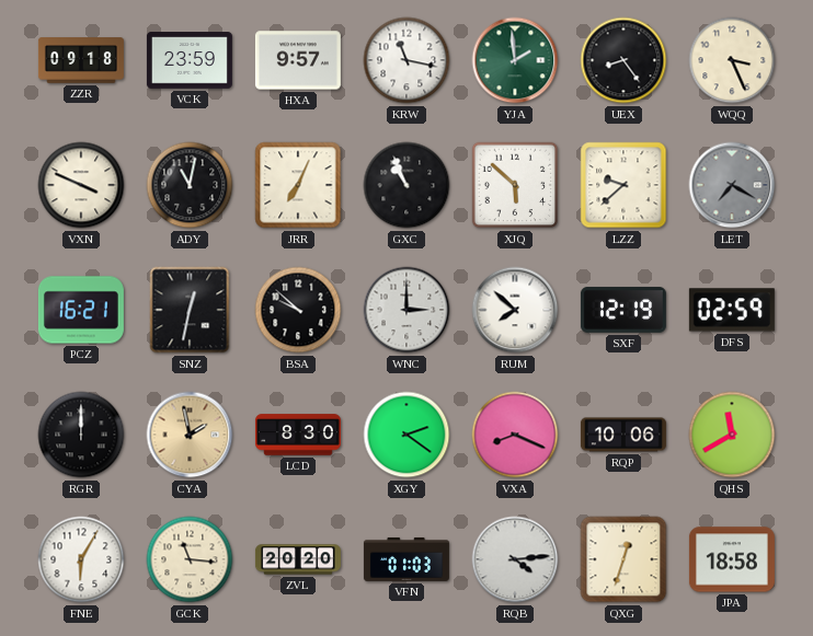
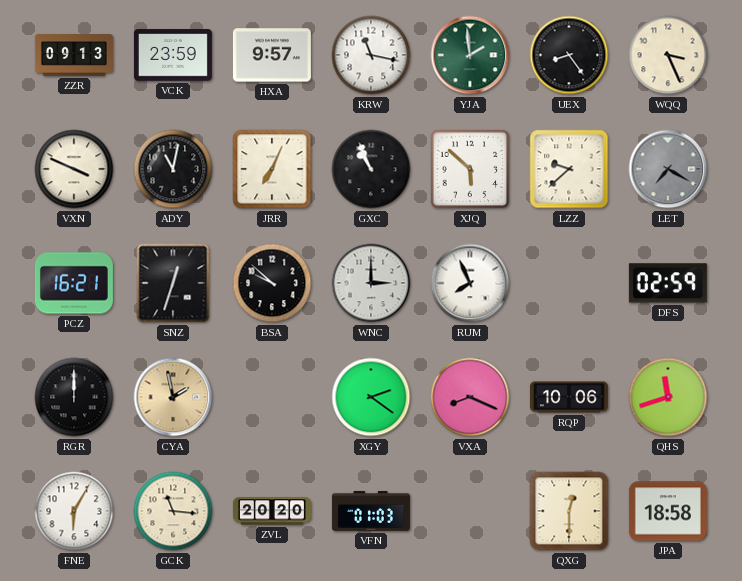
ZZR: 09:18 -> 09:13 (74, 55)
SNZ: 12:32 -> 12:33 (173, 283)
RUM: 7:52 -> 7:56 (470, 283)
SXF: 12:19 -> none (623, 310)
LCD: 8:30 -> none (298, 435)
QHS: 11:40 -> 11:42 (668, 397)
RQB: 4:14 -> none (515, 559)
QXG: 12:33 -> 12:30 (569, 511)
